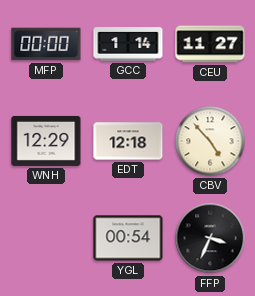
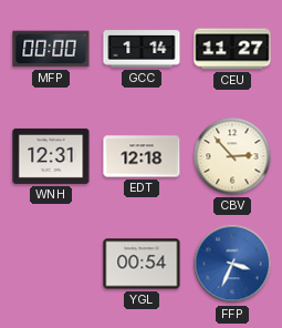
WNH: 12:29 -> 12:31 (51, 156)
CBV: 4:53 -> 2:53 (232, 156)
FFP dial: black -> blue (232, 264)
